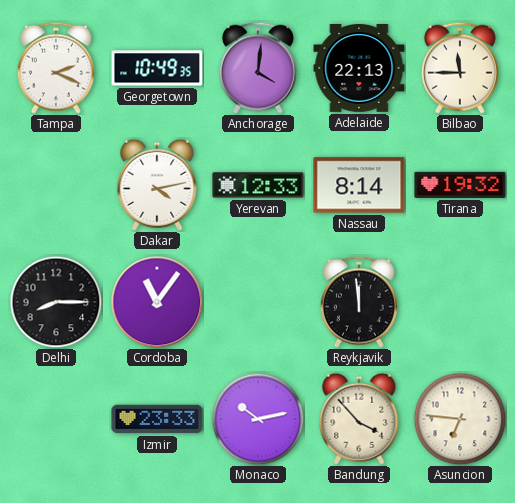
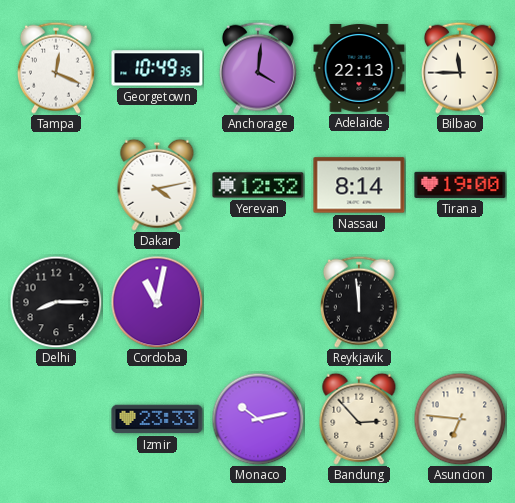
Tampa: 2:19 -> 12:19 (56, 68)
Yerevan: 12:33 -> 12:32 (258, 185)
Tirana: 19:32 -> 19:00 (460, 185)
Cordoba: 11:06 -> 11:02 (157, 302)
Bandung: 3:53 -> 2:53 (359, 419)
